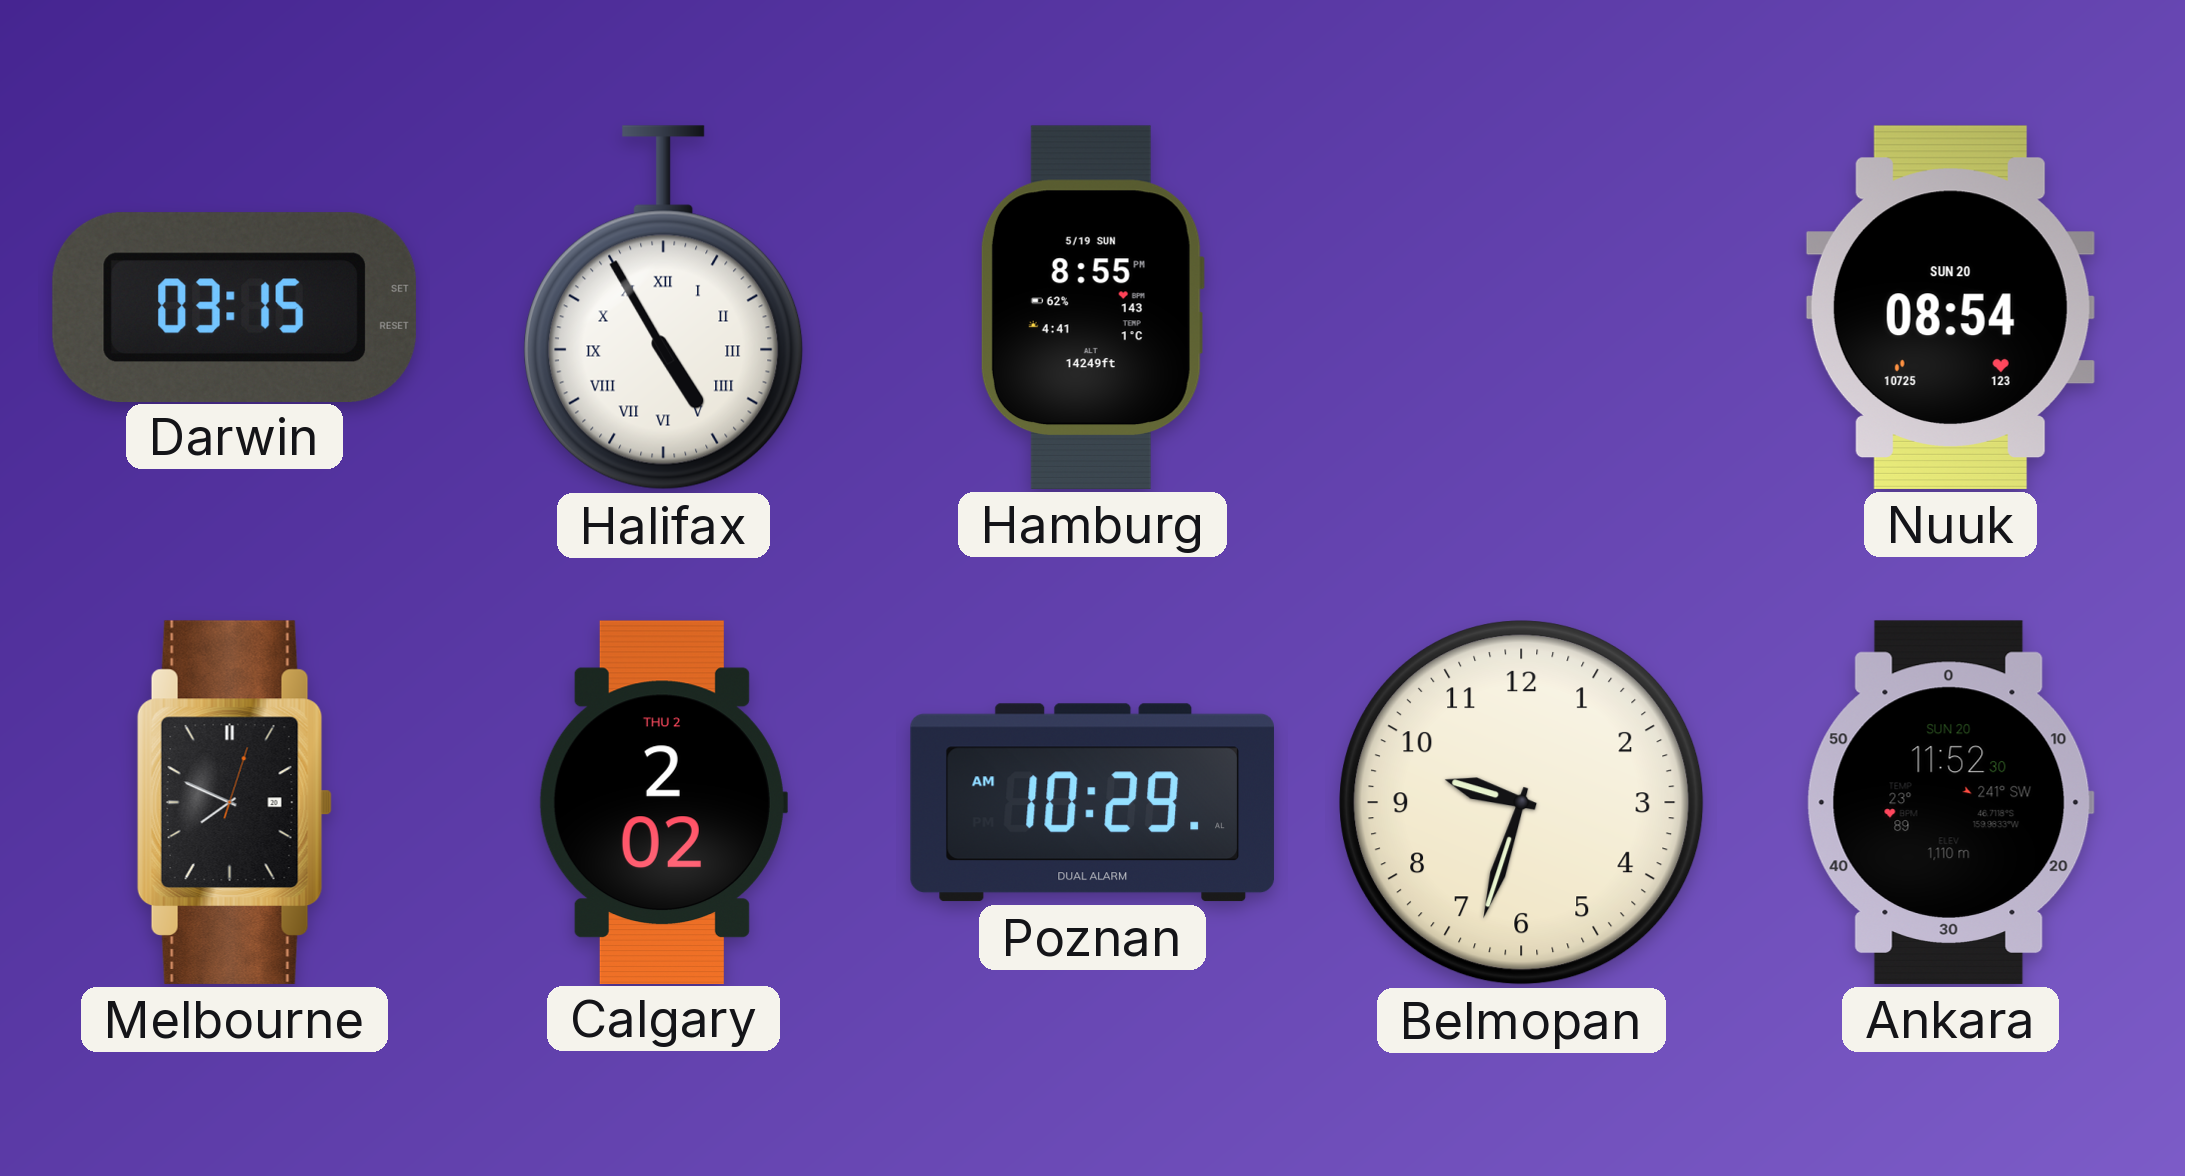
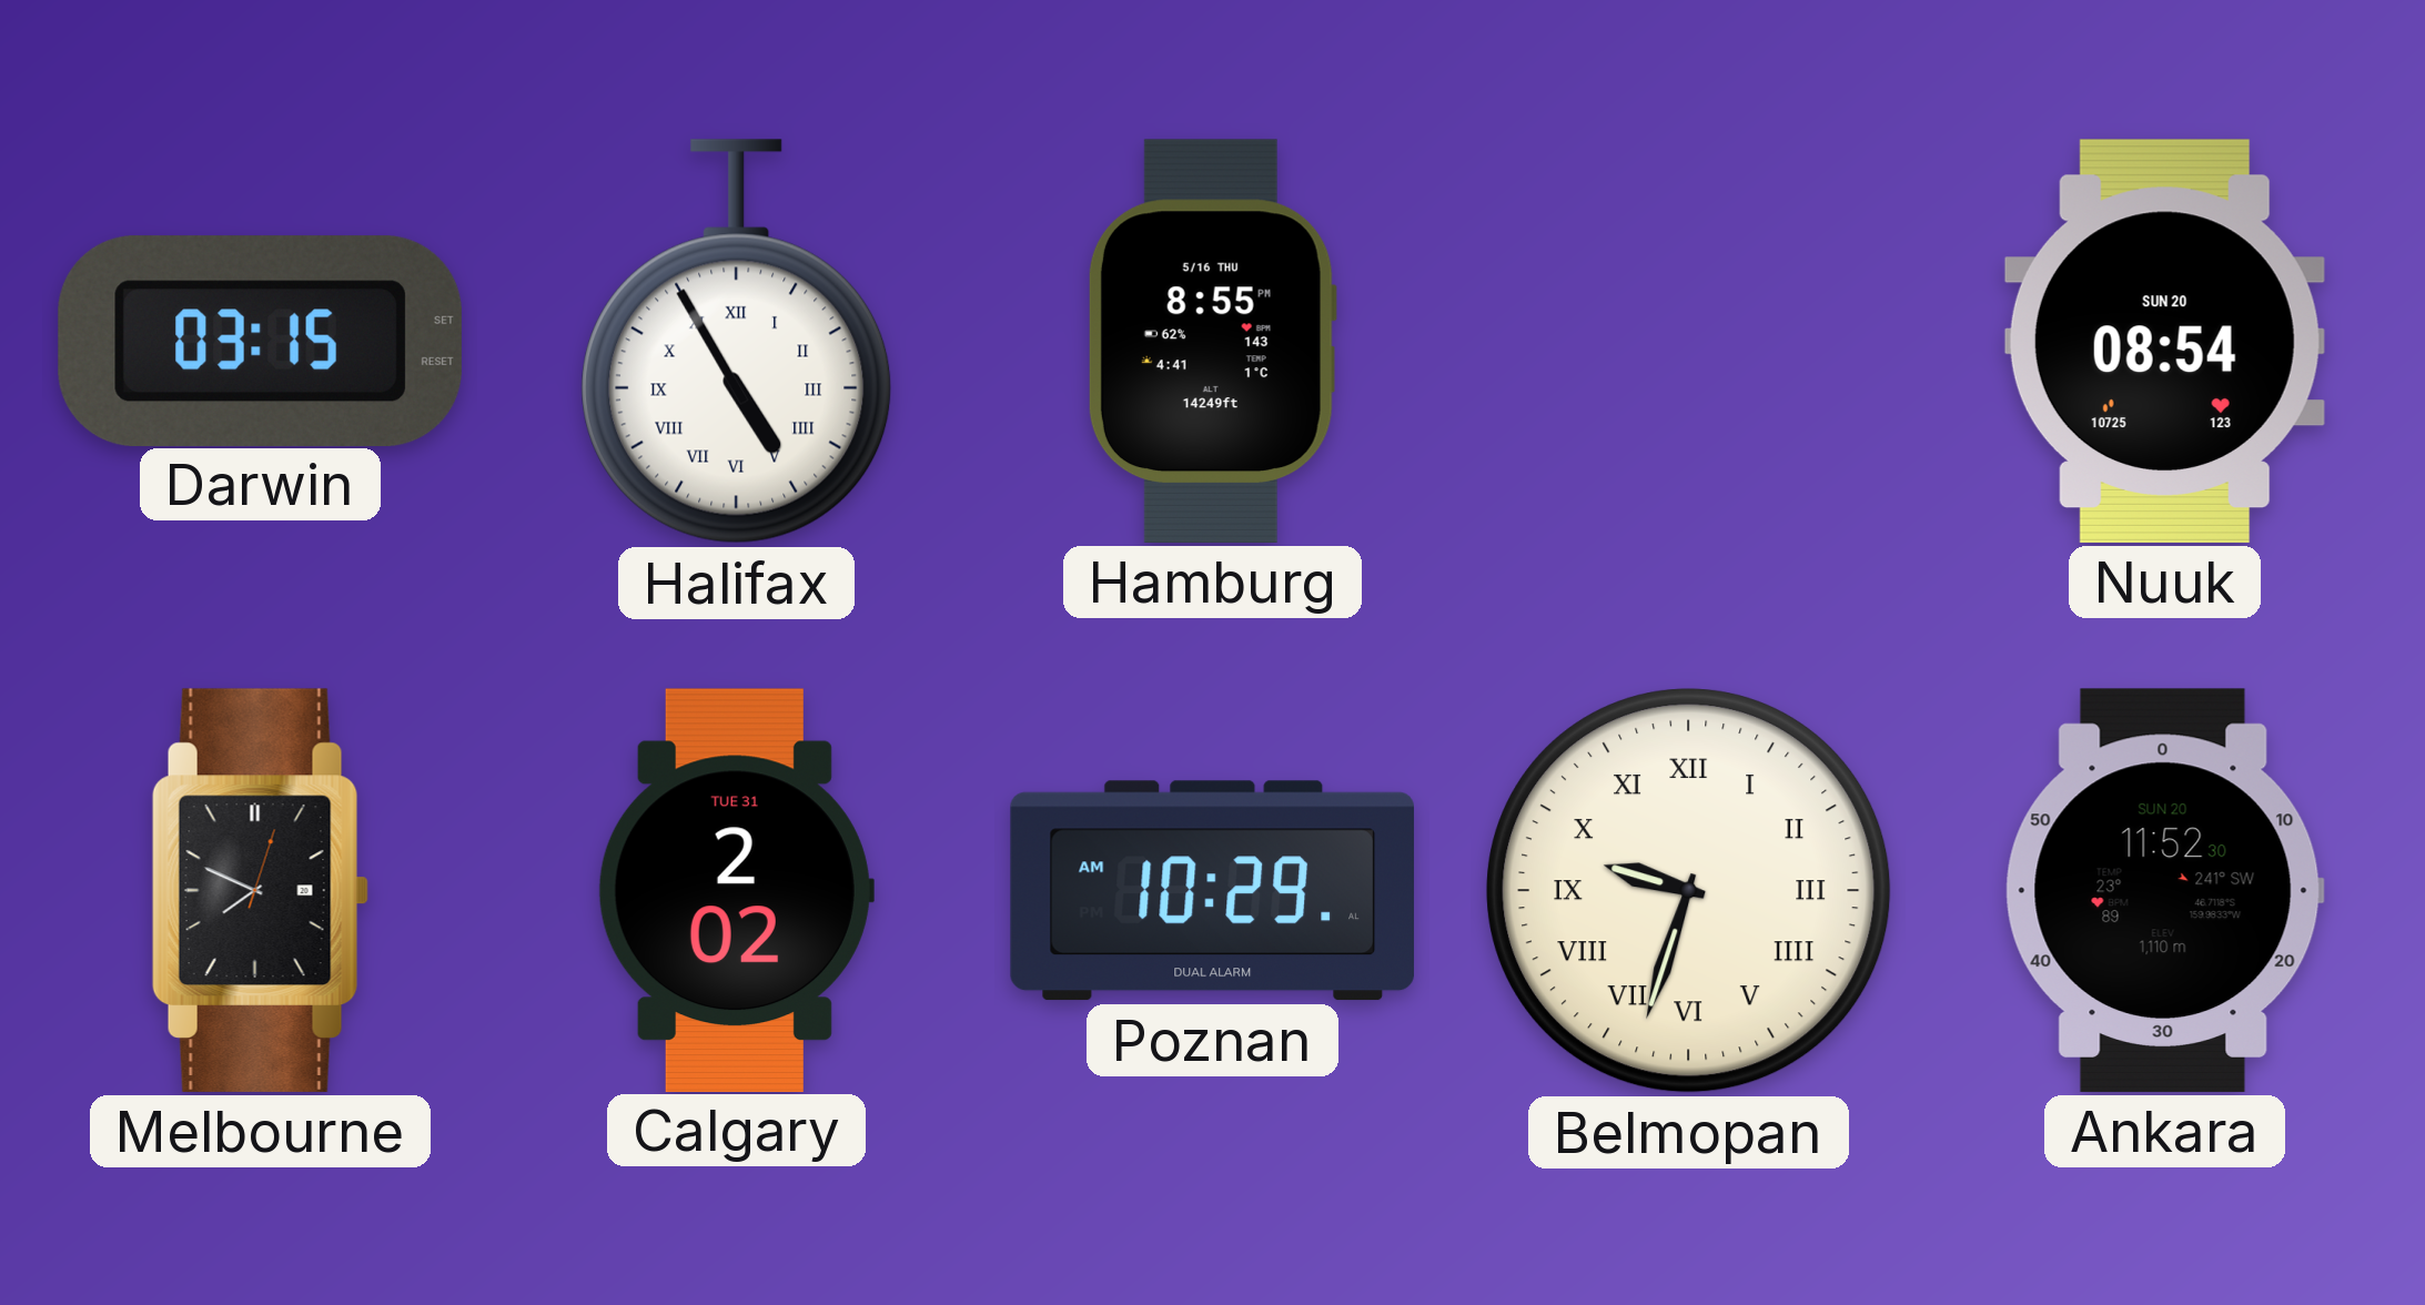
Hamburg date: 5/19 SUN -> 5/16 THU (1212, 341)
Calgary date: THU 2 -> TUE 31 (736, 890)
Belmopan numerals: Arabic -> Roman (1689, 891)
